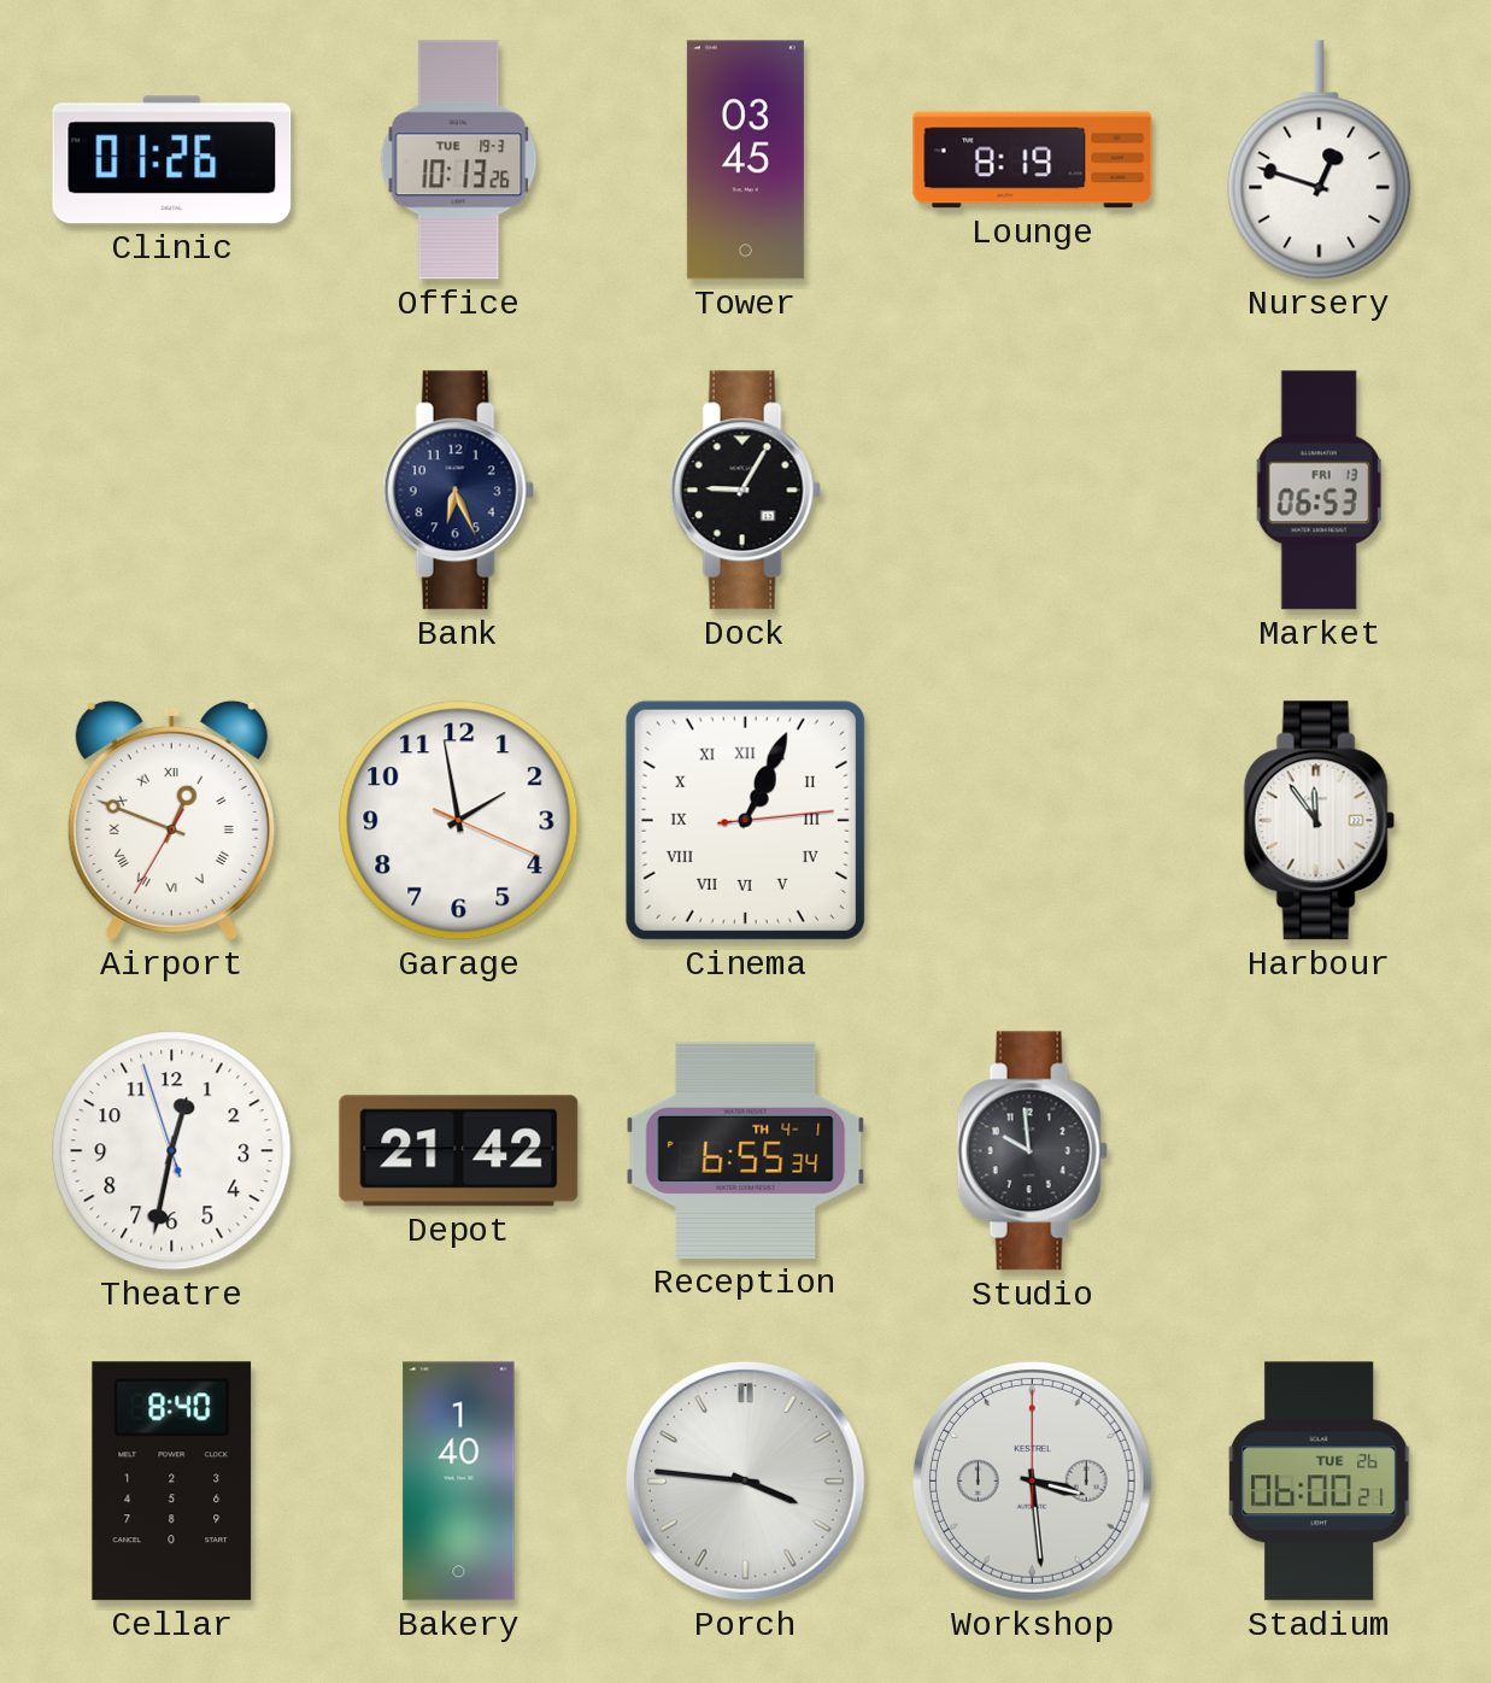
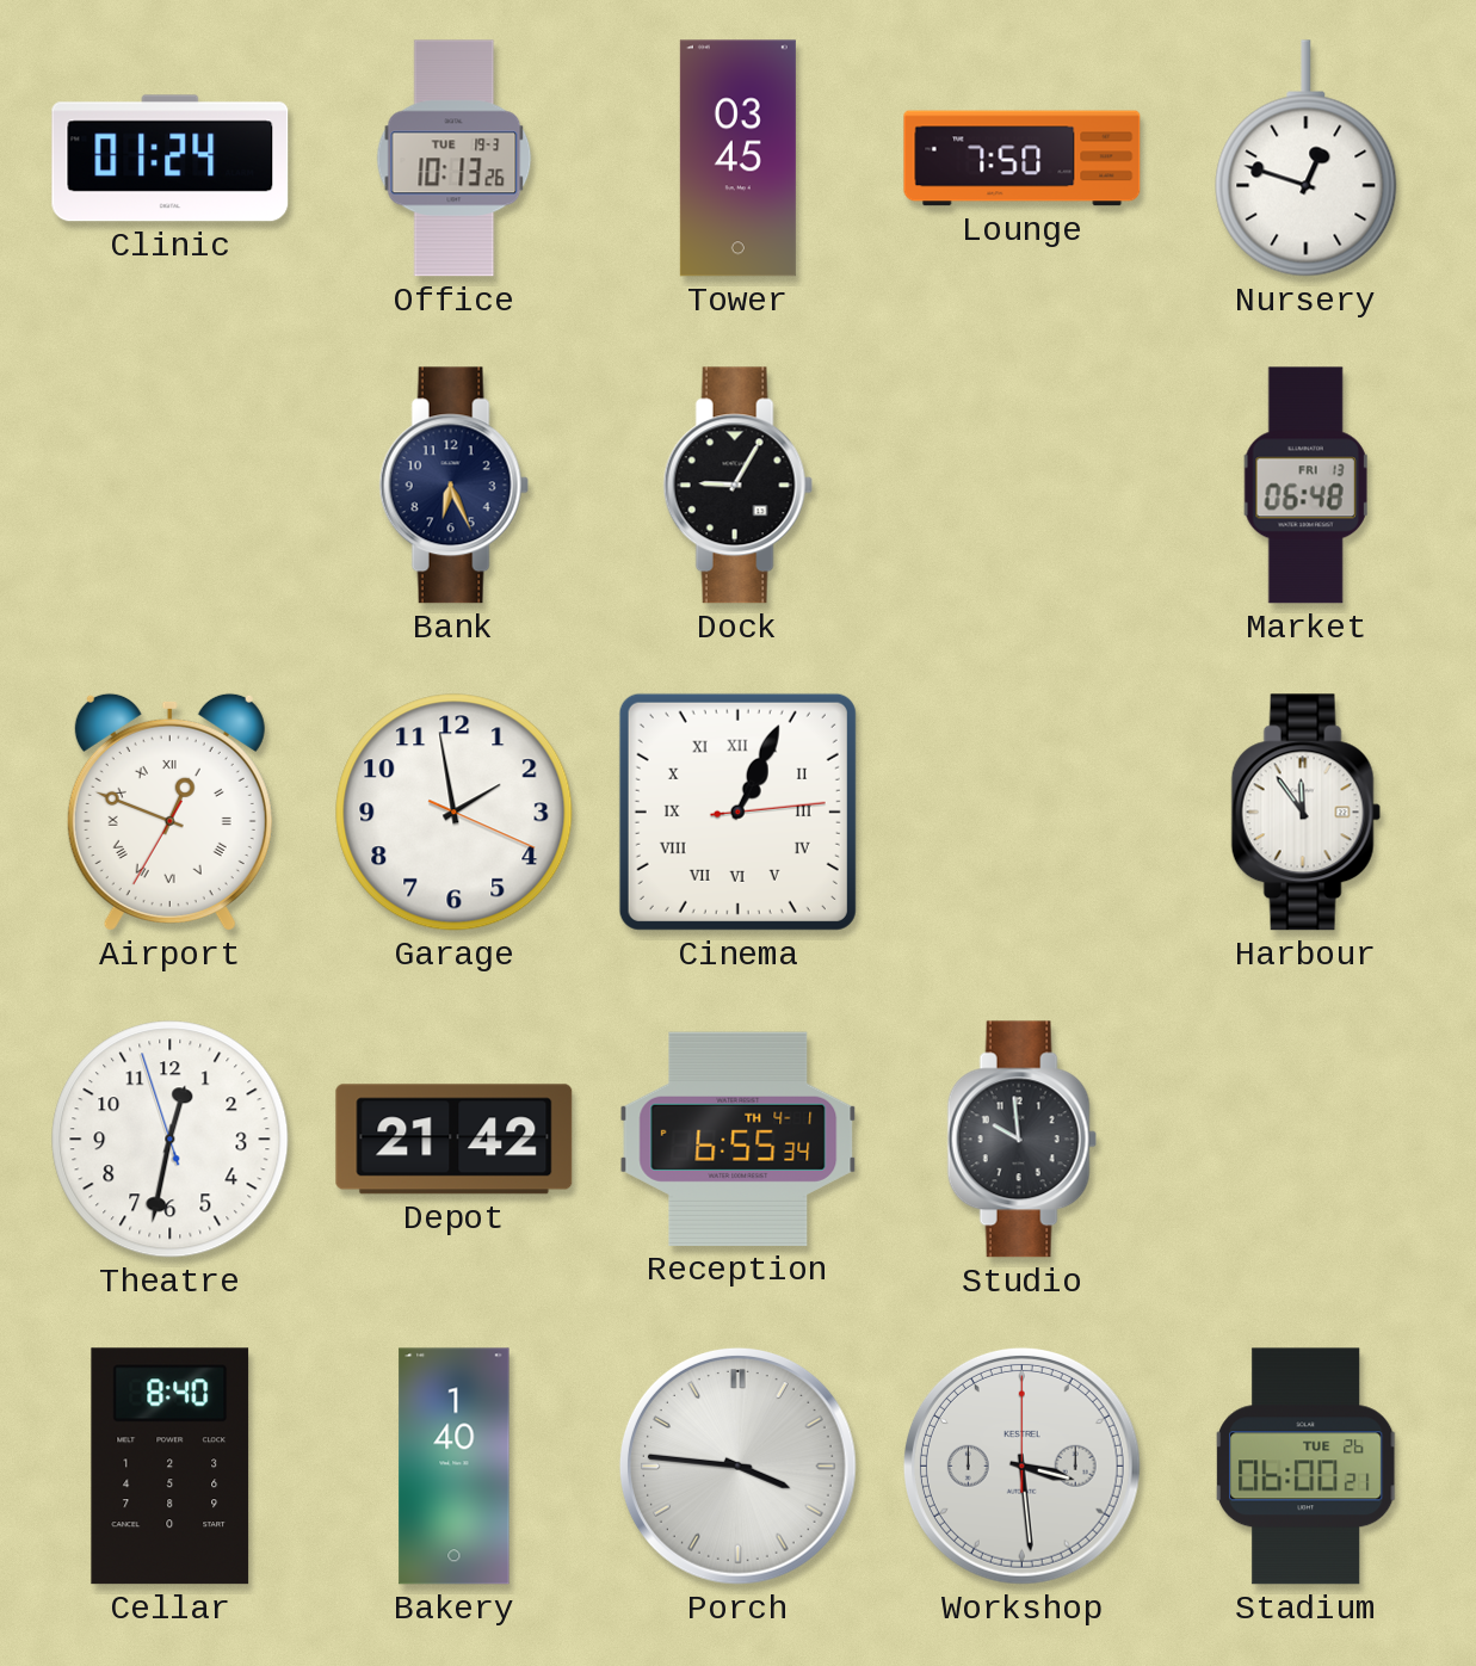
Clinic: 01:26 -> 01:24 (171, 159)
Lounge: 8:19 -> 7:50 (1023, 159)
Market: 06:53 -> 06:48 (1305, 486)
